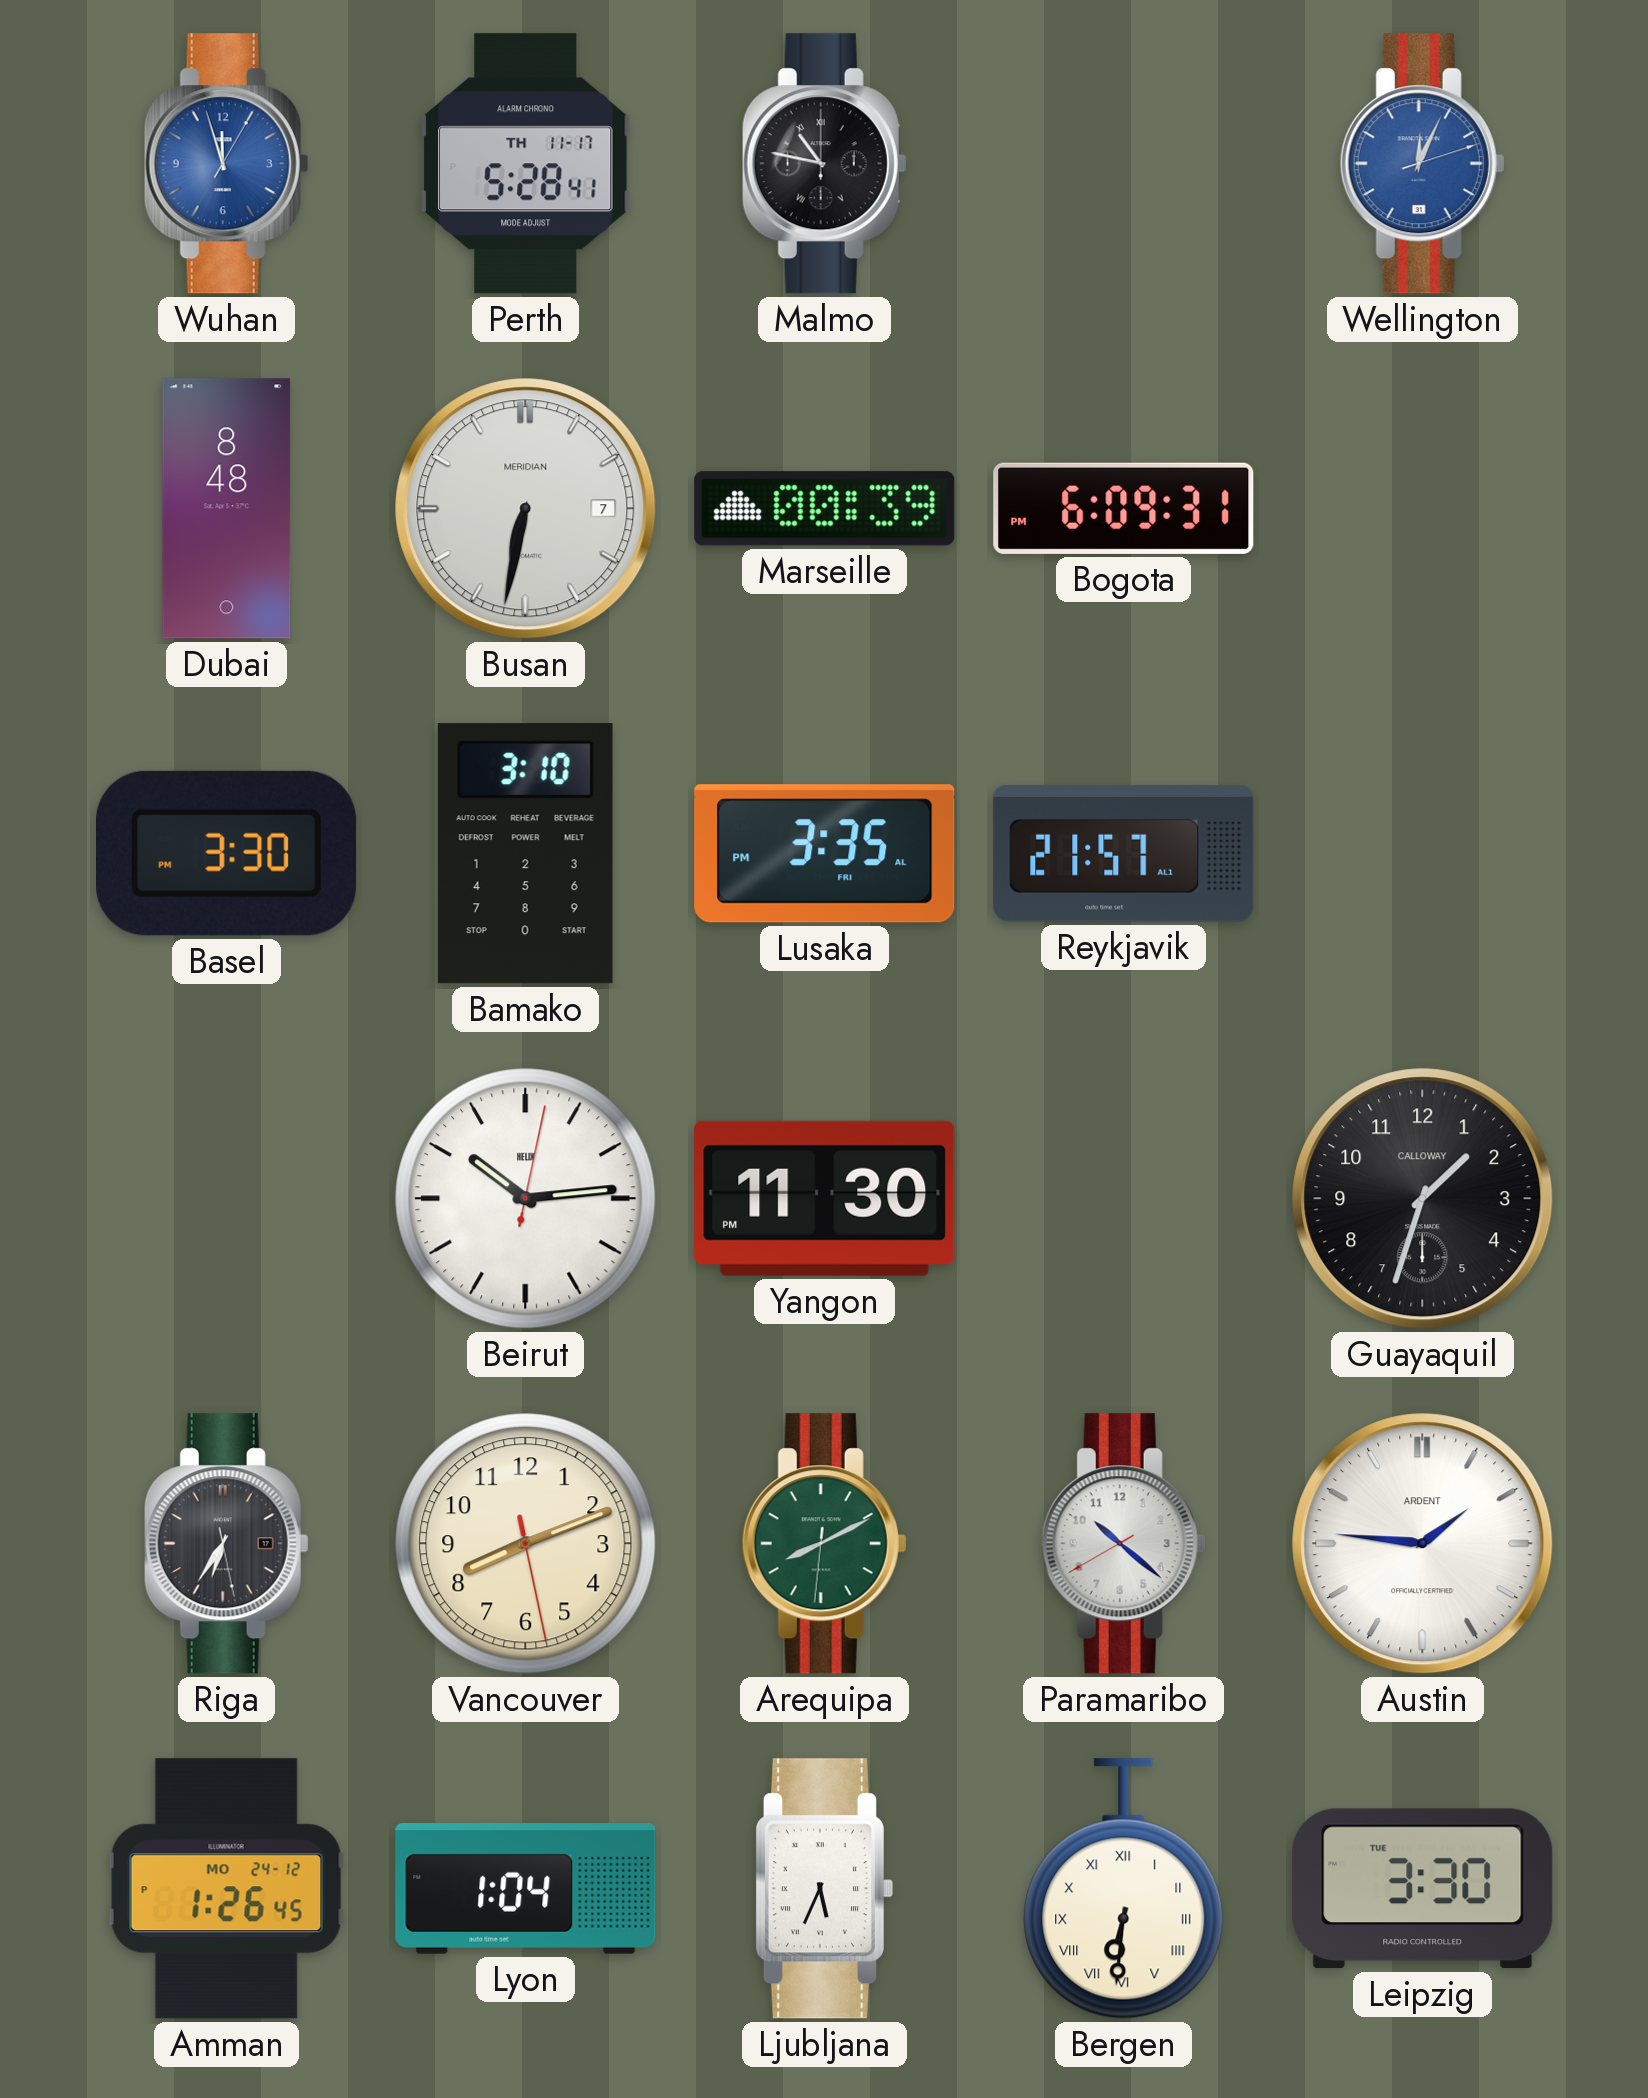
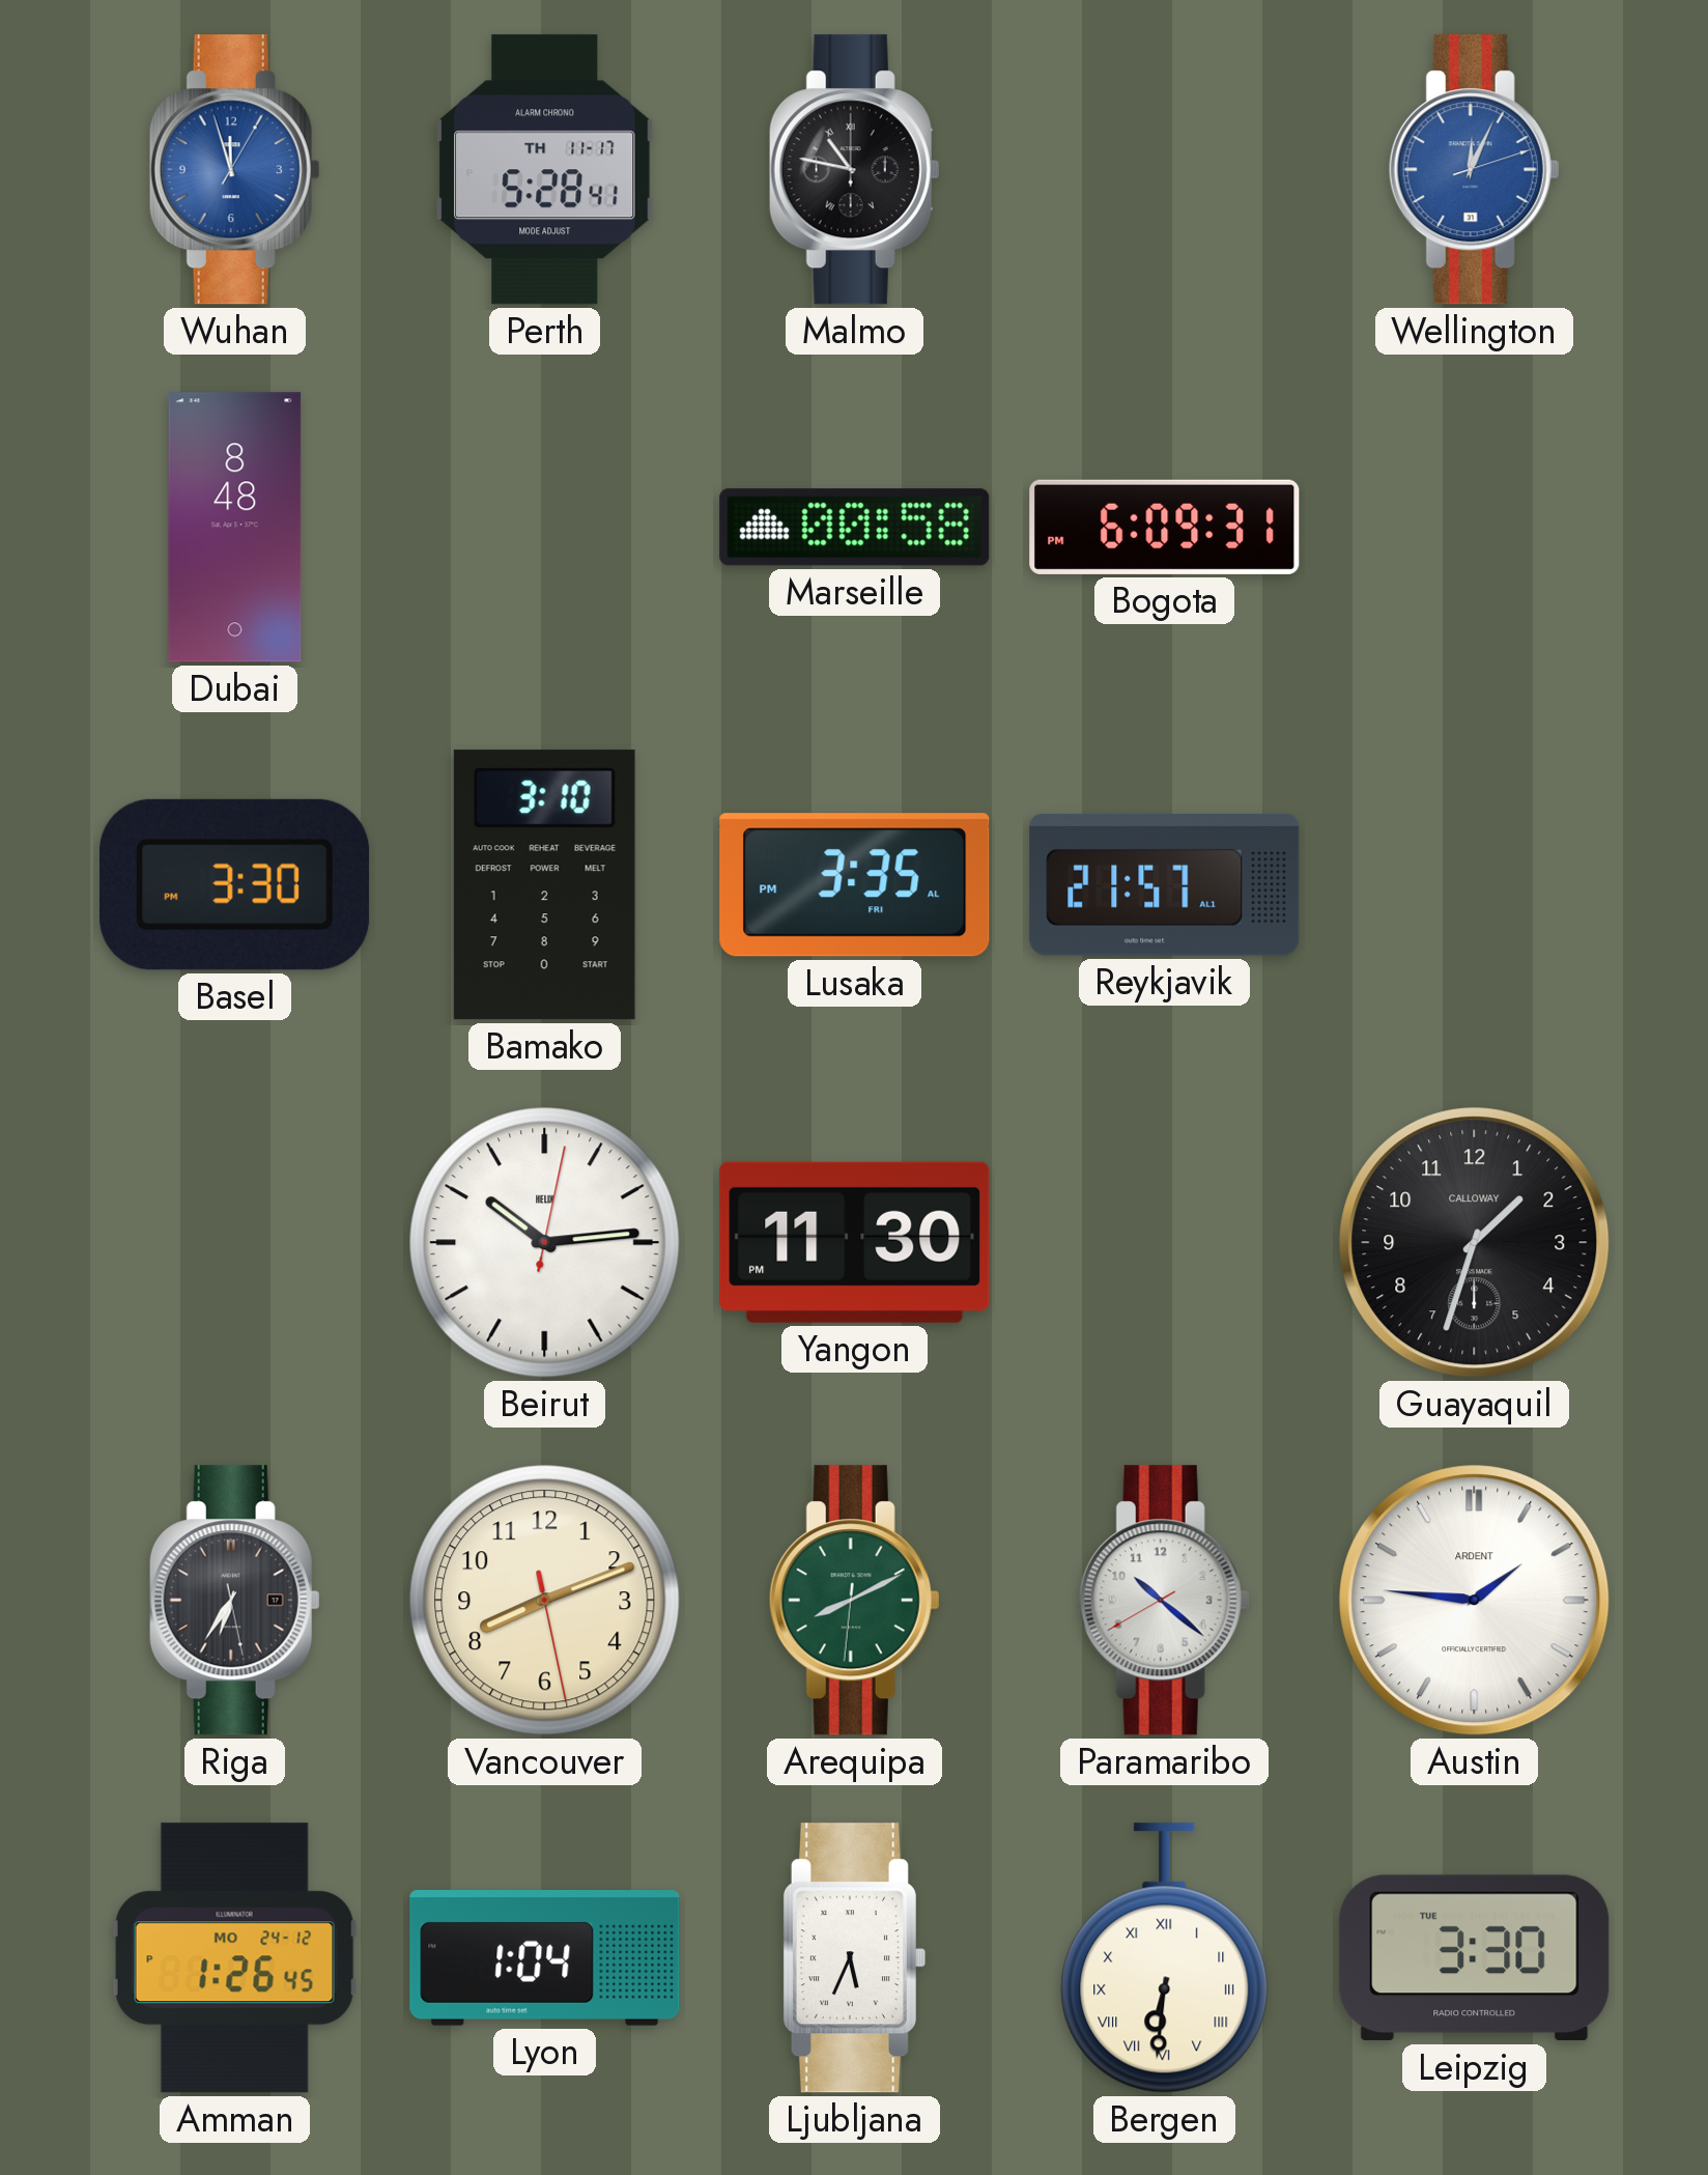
Busan: 6:32 -> none (526, 509)
Marseille: 00:39 -> 00:58 (855, 528)
